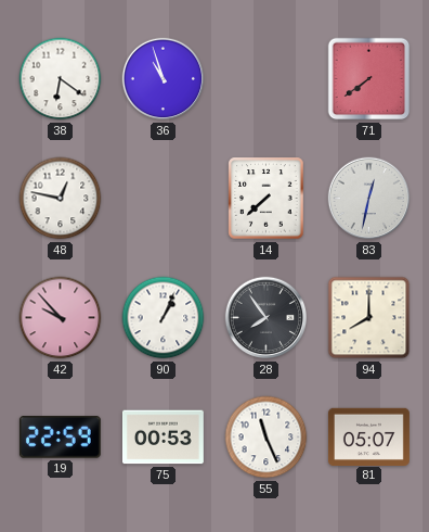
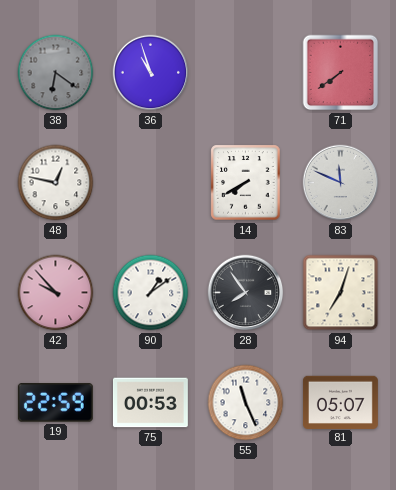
38 dial: white -> grey (56, 73)
14: 7:38 -> 7:40 (246, 183)
83: 12:32 -> 11:49 (341, 183)
90: 1:04 -> 1:09 (151, 293)
94: 8:00 -> 7:03 (341, 293)
